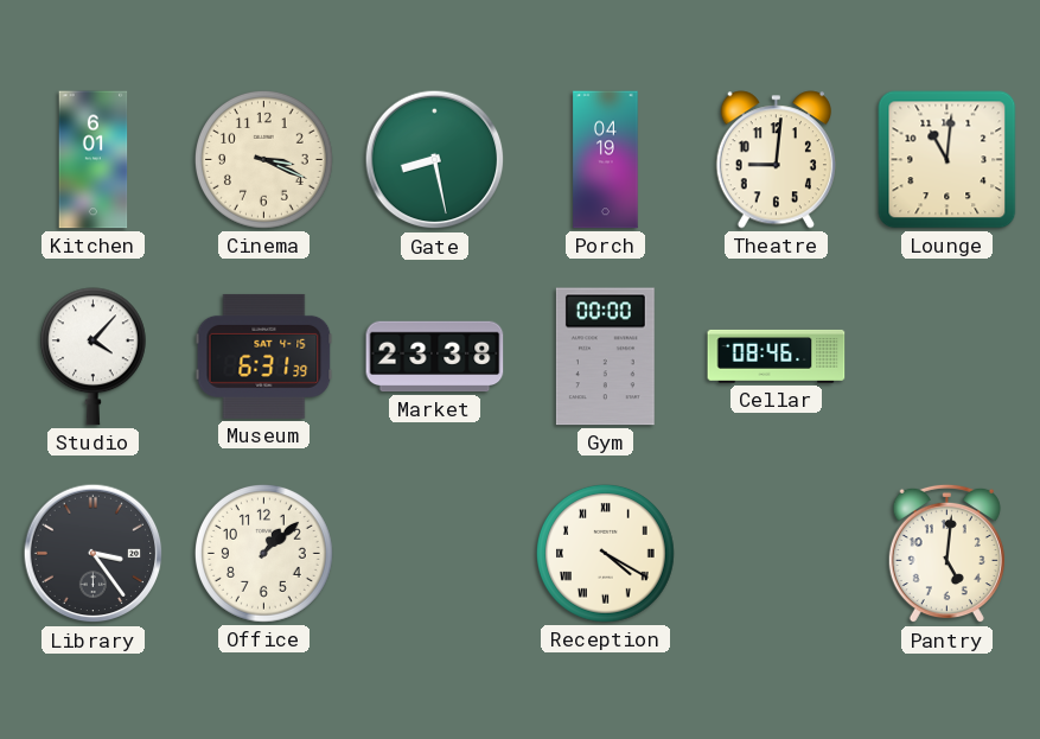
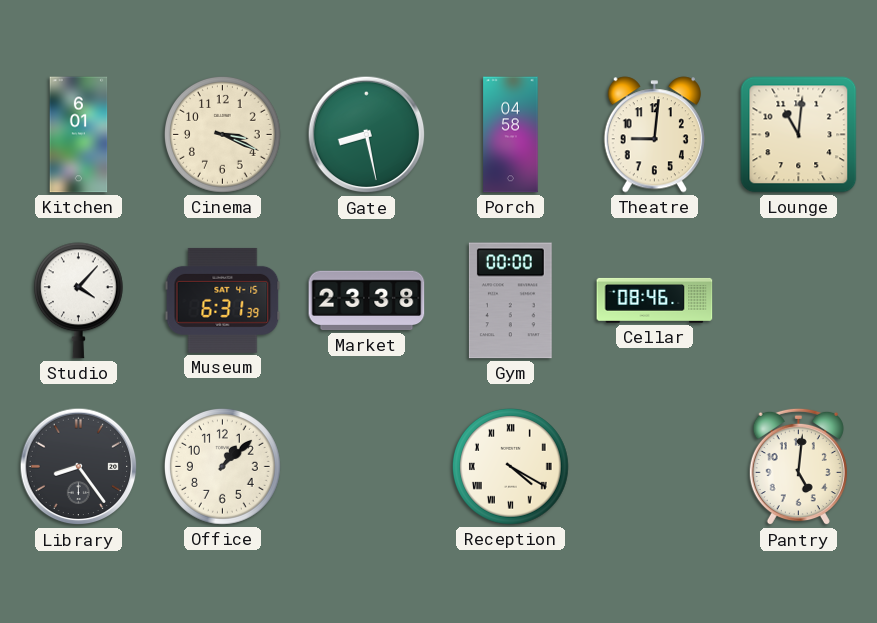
Porch: 04:19 -> 04:58 (511, 135)
Library: 3:24 -> 8:24 (79, 467)
